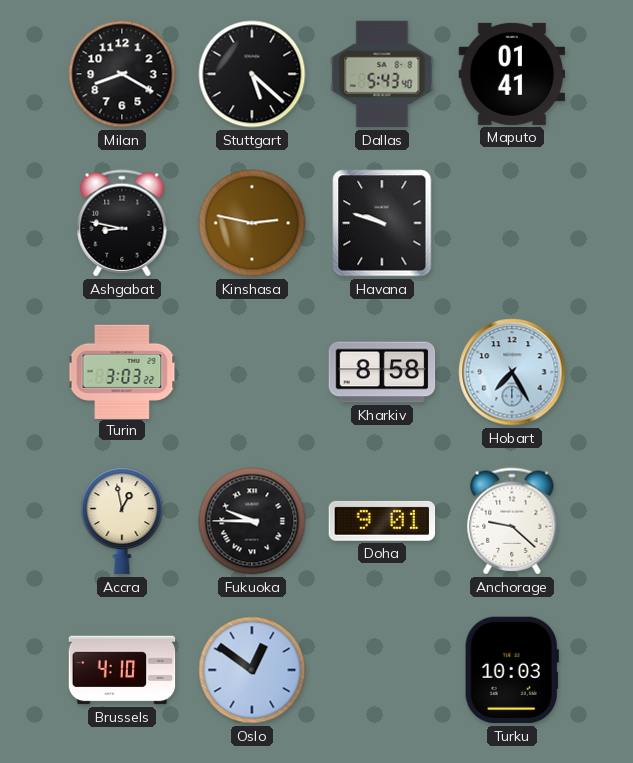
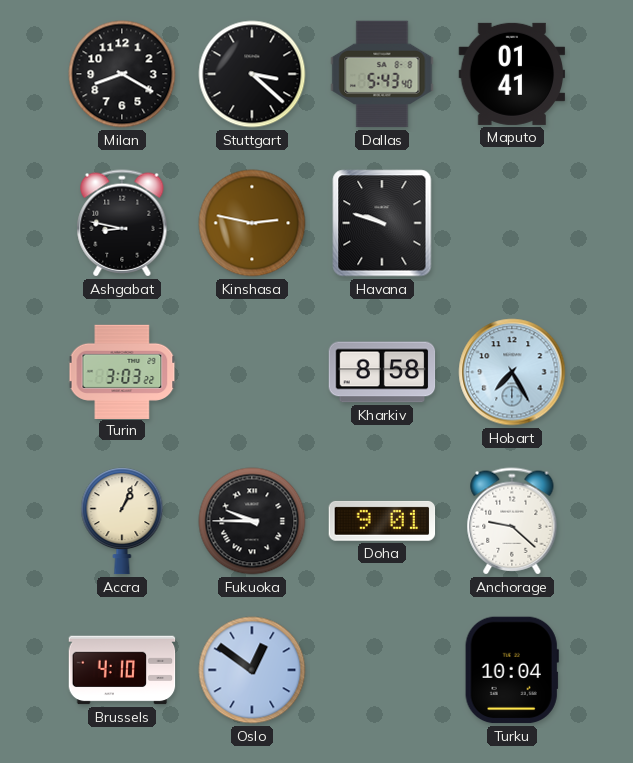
Stuttgart: 5:22 -> 3:22 (252, 74)
Accra: 12:58 -> 1:04 (122, 521)
Turku: 10:03 -> 10:04 (512, 670)
